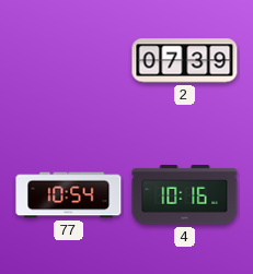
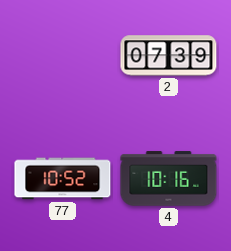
77: 10:54 -> 10:52 (63, 179)
